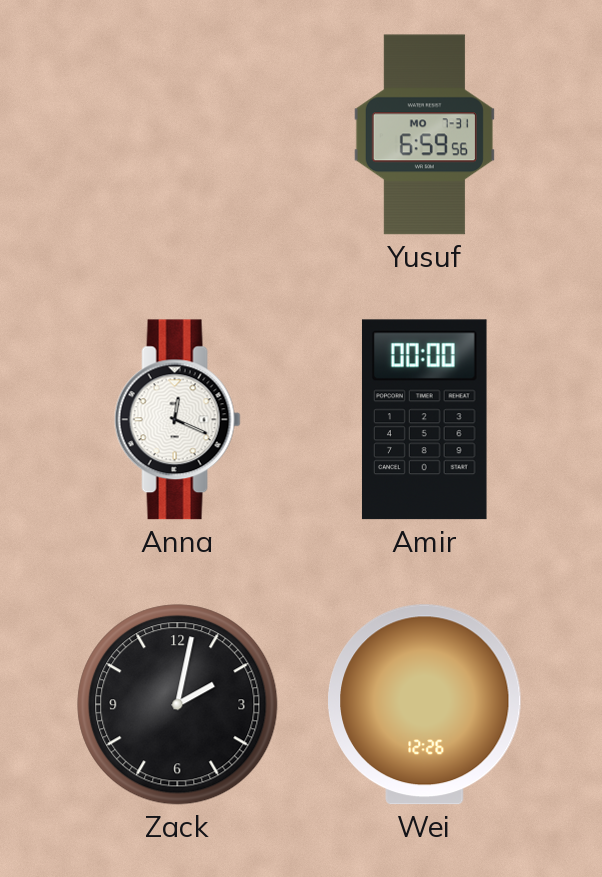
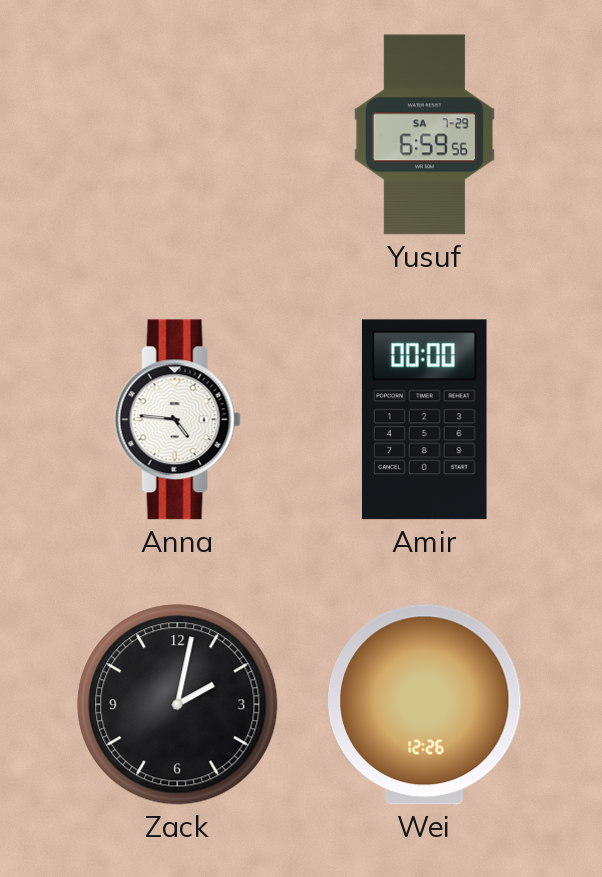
Yusuf date: MO 7-31 -> SA 7-29 (424, 135)
Anna: 12:19 -> 4:46 (177, 420)
